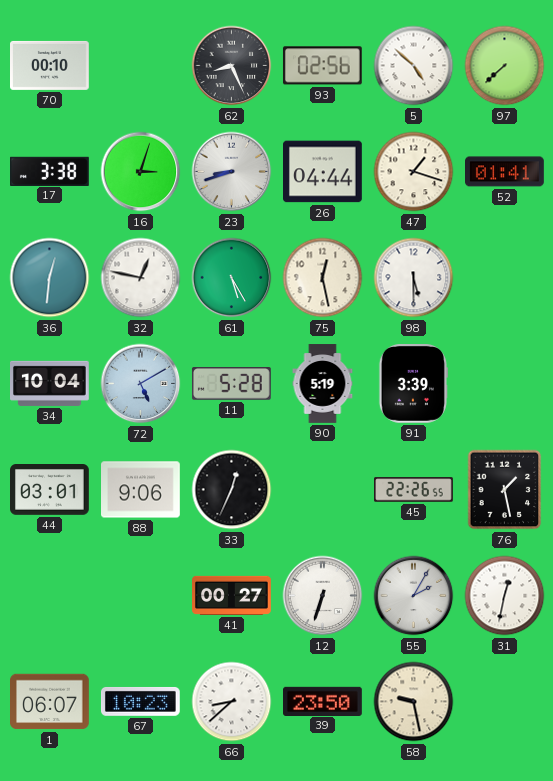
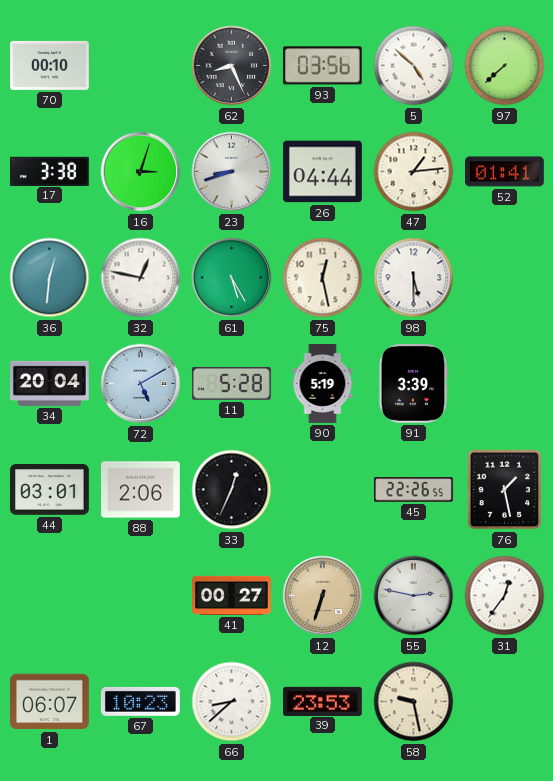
93: 02:56 -> 03:56 (322, 66)
47: 1:18 -> 1:14 (414, 172)
34: 10:04 -> 20:04 (50, 383)
88: 9:06 -> 2:06 (141, 490)
12 dial: white -> champagne (323, 596)
55: 2:05 -> 2:47 (414, 596)
31: 12:32 -> 12:36 (505, 596)
39: 23:50 -> 23:53 (323, 701)
